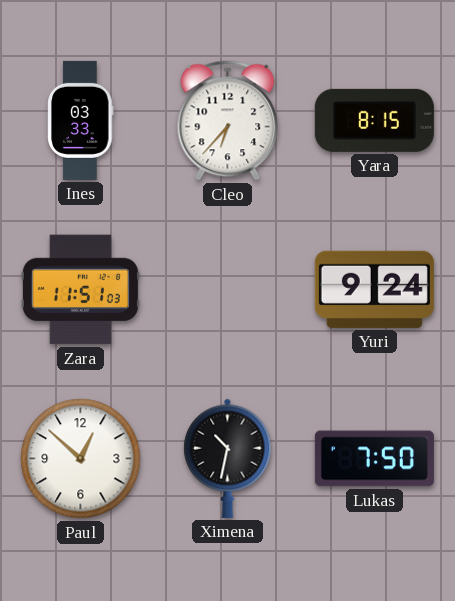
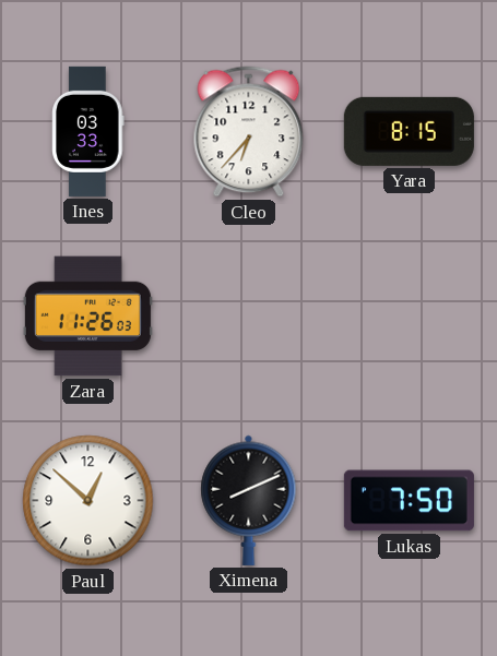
Zara: 11:51 -> 11:26 (87, 317)
Yuri: 9:24 -> none (374, 289)
Ximena: 10:32 -> 8:11 (249, 500)
